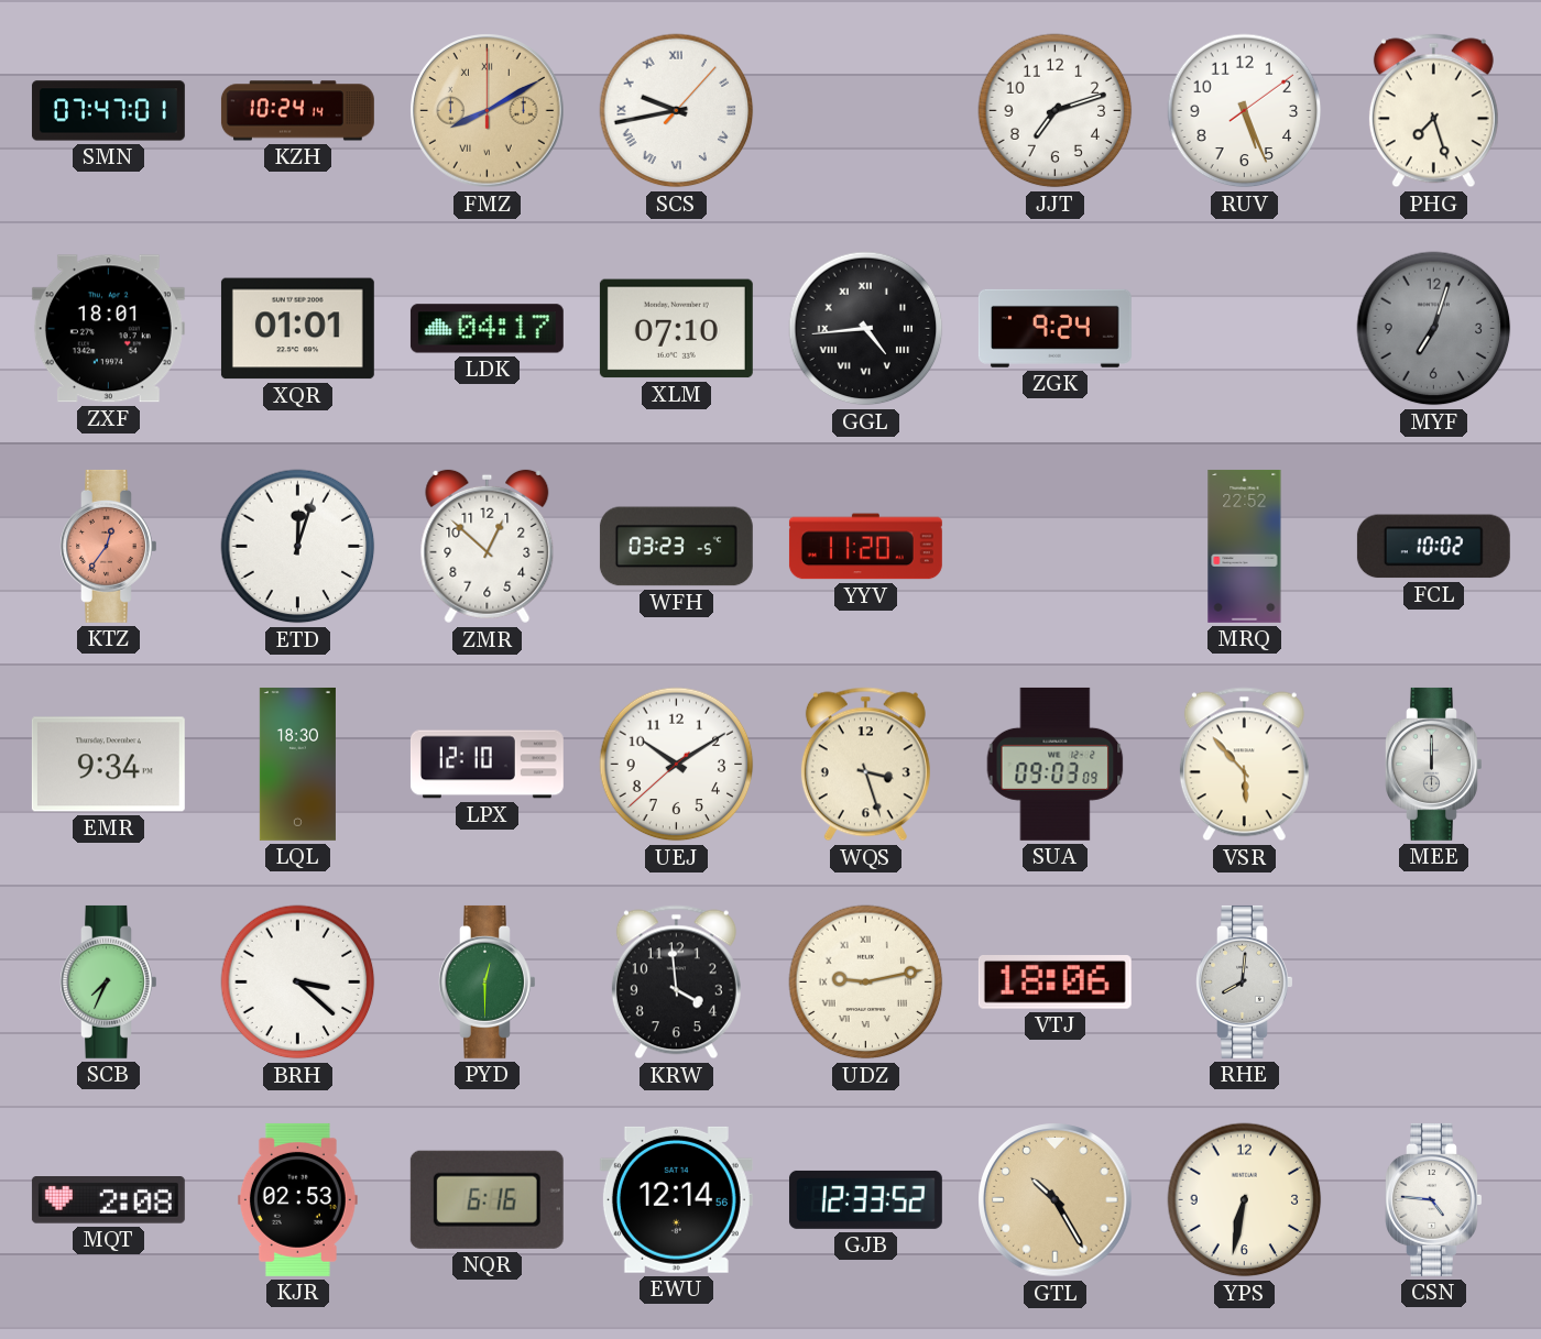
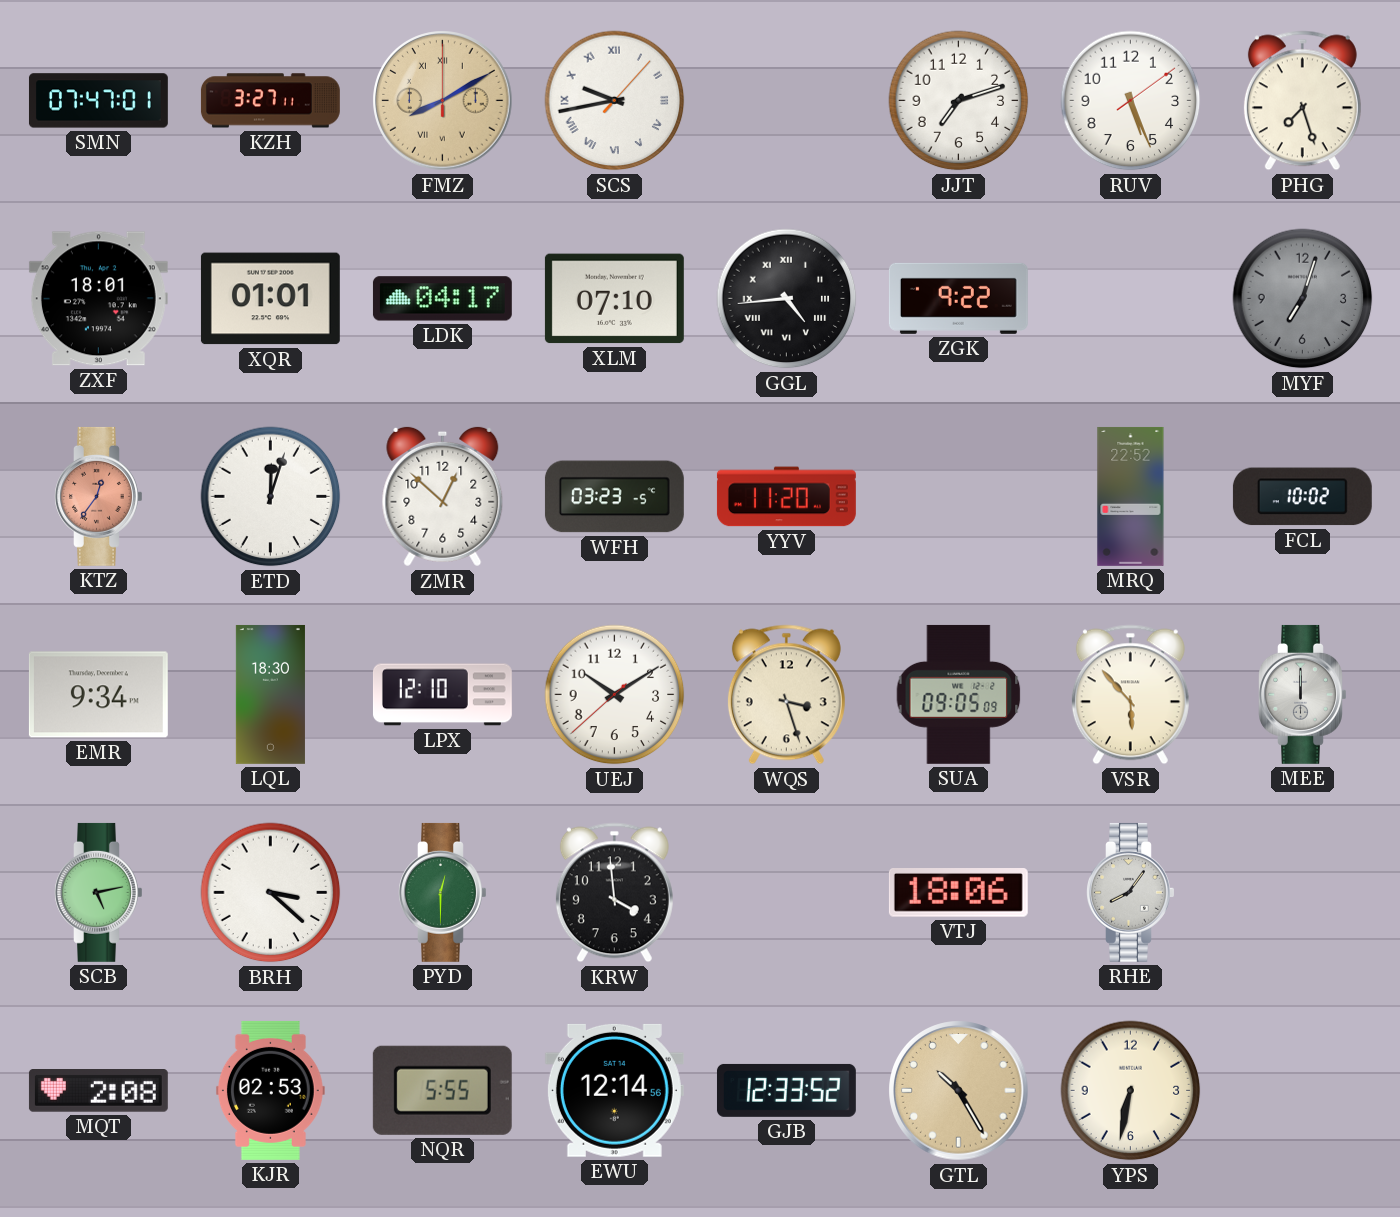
KZH: 10:24 -> 3:27 (270, 101)
ZGK: 9:24 -> 9:22 (958, 298)
SUA: 09:03 -> 09:05 (959, 694)
SCB: 7:34 -> 5:13 (99, 892)
UDZ: 9:13 -> none (866, 983)
RHE: 8:01 -> 8:06 (1131, 892)
NQR: 6:16 -> 5:55 (442, 1090)
CSN: 4:46 -> none (1434, 1199)
